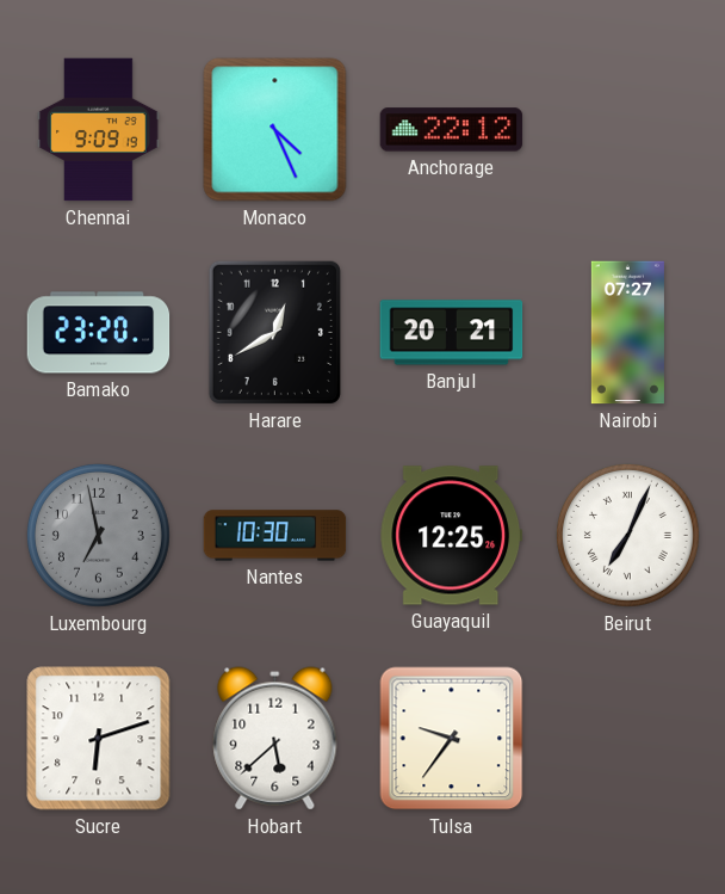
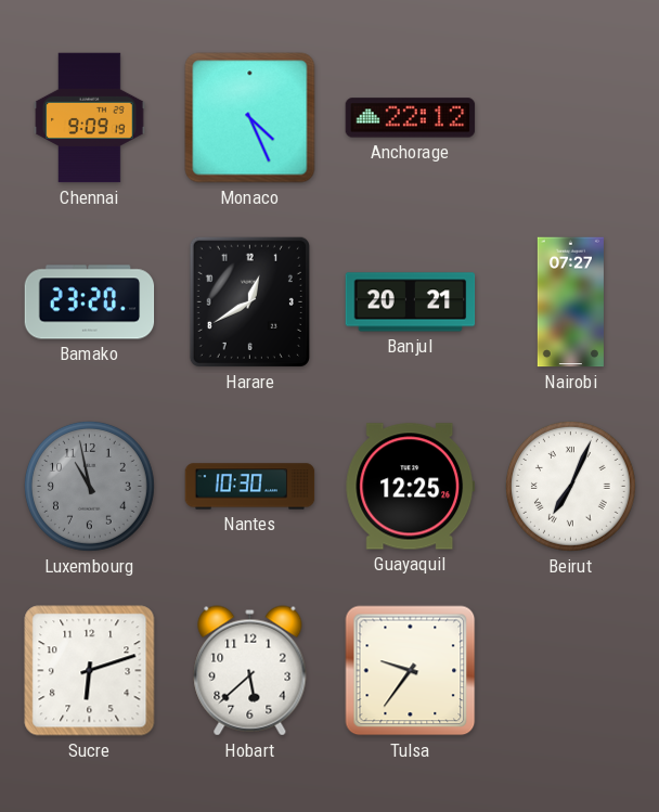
Luxembourg: 6:58 -> 10:58 (89, 486)
